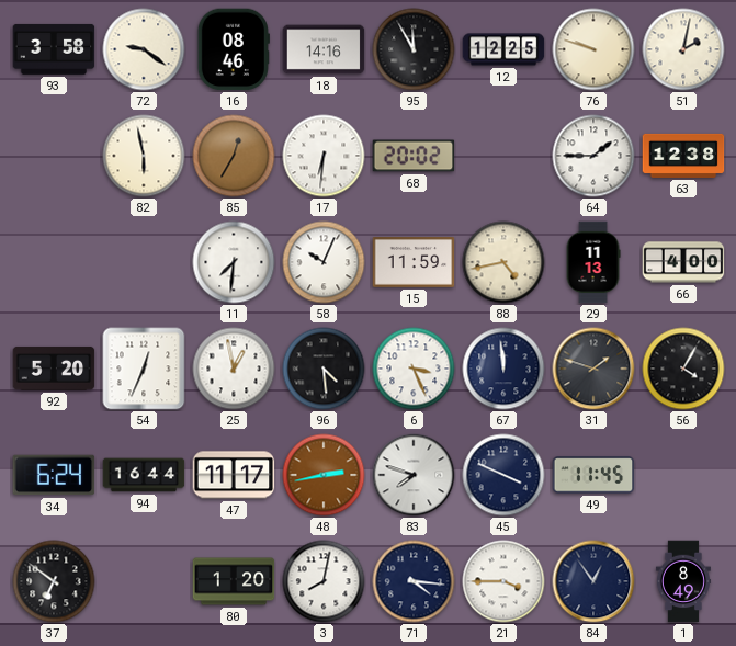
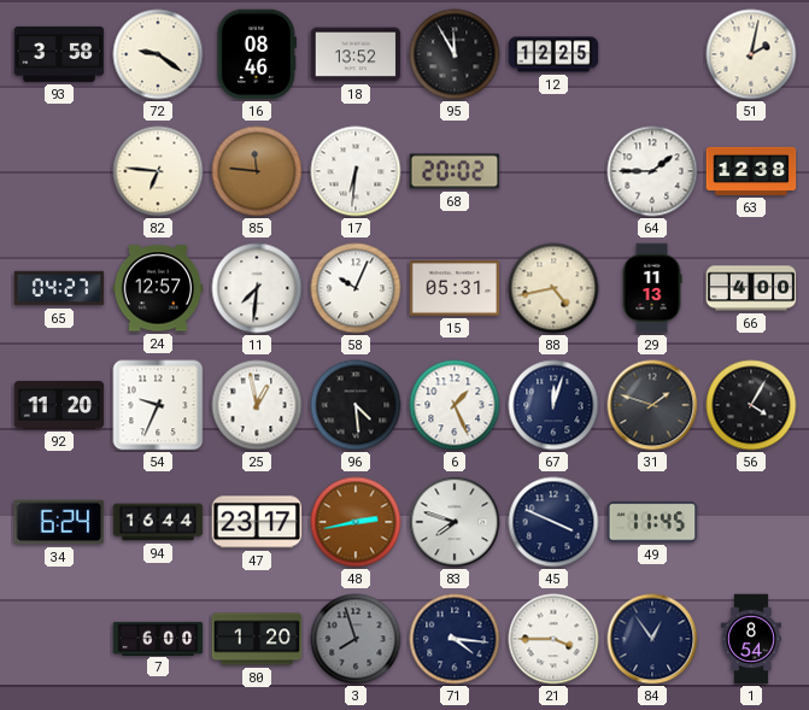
18: 14:16 -> 13:52 (356, 54)
76: 9:48 -> none (593, 49)
82: 5:58 -> 6:46 (158, 171)
85: 12:35 -> 11:46 (257, 171)
65: none -> 04:27 (59, 288)
24: none -> 12:57 (158, 288)
15: 11:59 -> 05:31 (455, 289)
92: 5:20 -> 11:20 (59, 405)
54: 12:34 -> 9:34 (158, 405)
6: 3:26 -> 1:26 (455, 405)
67: 11:59 -> 12:03 (553, 405)
47: 11:17 -> 23:17 (257, 522)
37: 6:51 -> none (54, 581)
7: none -> 6:00 (158, 638)
3: 8:02 -> 7:57 (356, 639)
3 dial: white -> grey (356, 639)
1: 8:49 -> 8:54 (751, 639)
